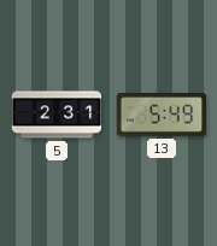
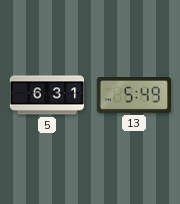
5: 2:31 -> 6:31 (47, 95)
